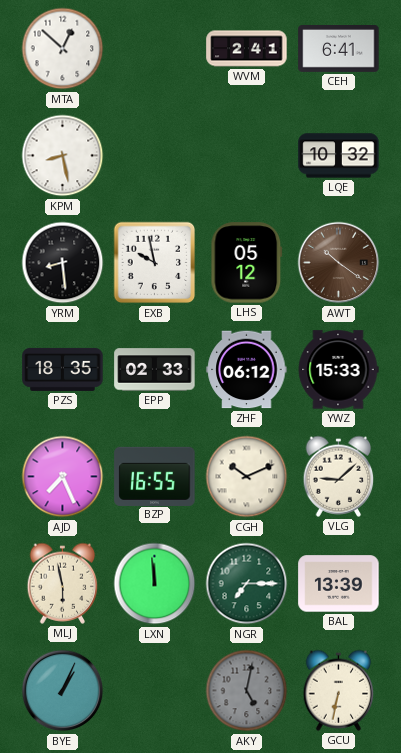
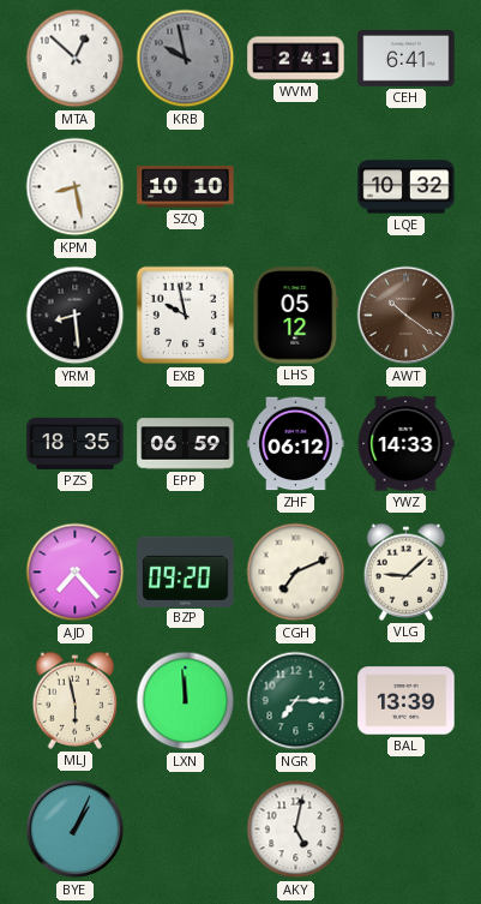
KRB: none -> 9:58 (186, 59)
SZQ: none -> 10:10 (186, 187)
EPP: 02:33 -> 06:59 (186, 444)
YWZ: 15:33 -> 14:33 (405, 444)
AJD: 7:26 -> 7:23 (76, 573)
BZP: 16:55 -> 09:20 (186, 571)
CGH: 10:11 -> 7:11 (296, 573)
AKY dial: grey -> white (296, 830)
GCU: 6:32 -> none (339, 690)
